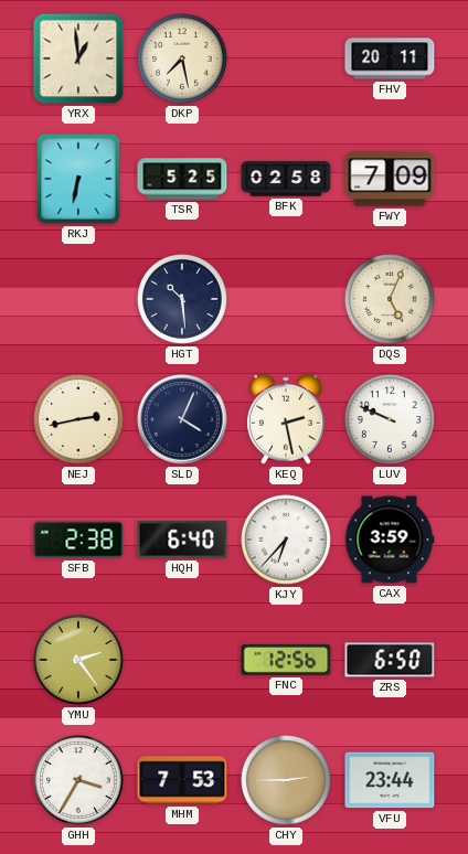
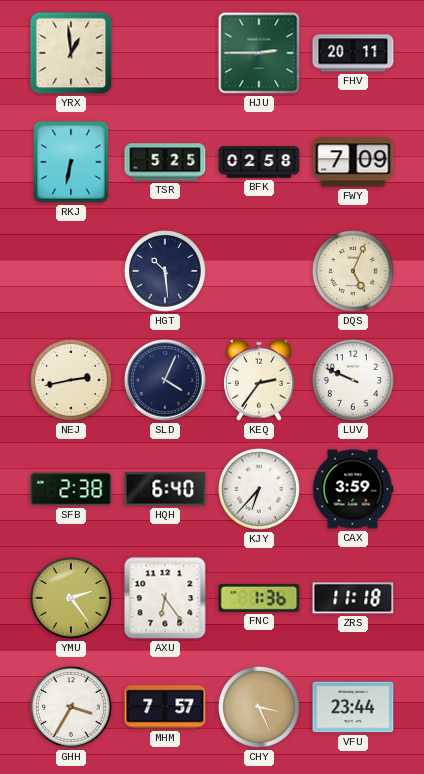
DKP: 7:28 -> none (183, 60)
HJU: none -> 2:45 (259, 53)
KEQ: 2:28 -> 2:36 (259, 380)
AXU: none -> 6:24 (165, 598)
FNC: 12:56 -> 1:36 (259, 598)
ZRS: 6:50 -> 11:18 (353, 598)
MHM: 7:53 -> 7:57 (165, 707)
CHY: 2:45 -> 3:26 (260, 708)
